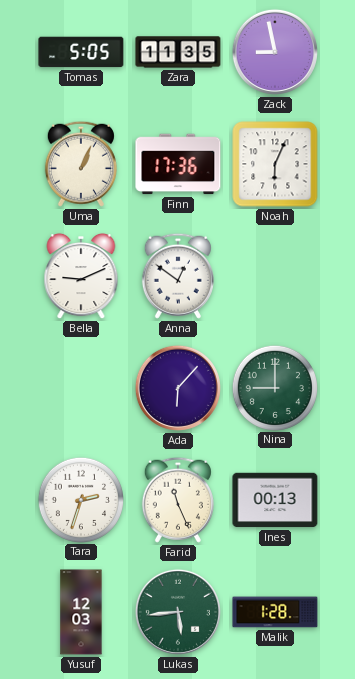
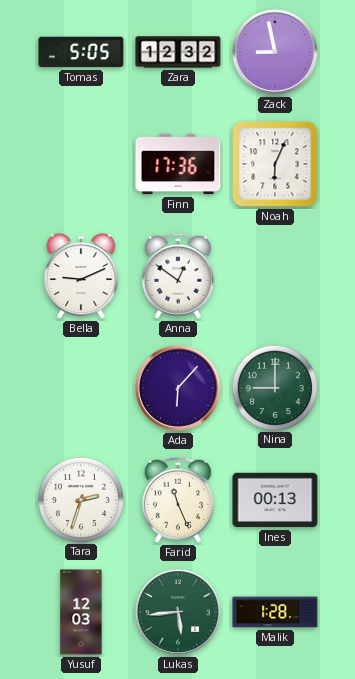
Zara: 11:35 -> 12:32 (178, 52)
Uma: 1:04 -> none (81, 164)
